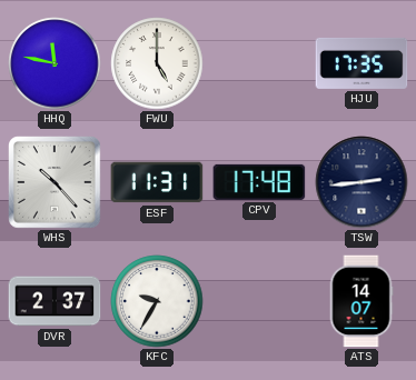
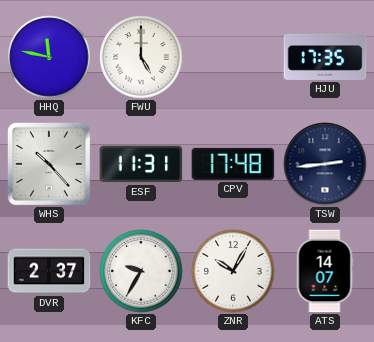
ZNR: none -> 10:05 (233, 271)
